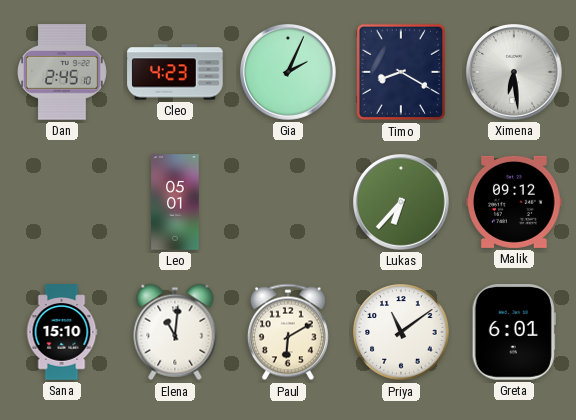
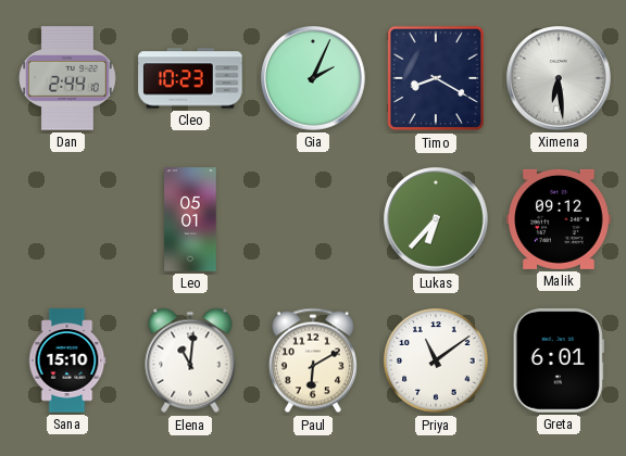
Dan: 2:45 -> 2:44 (68, 78)
Cleo: 4:23 -> 10:23 (190, 78)
